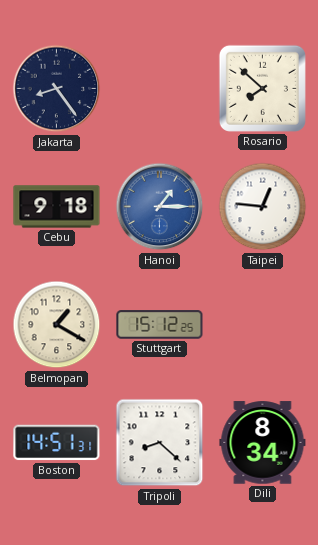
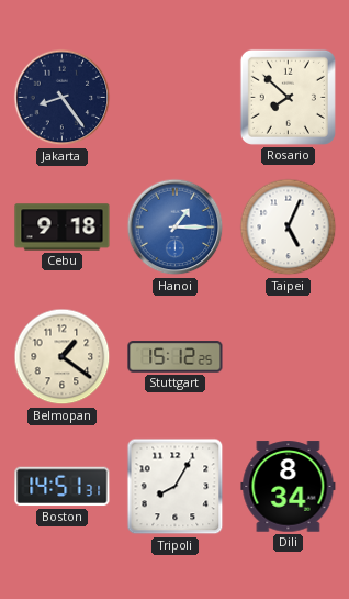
Taipei: 12:46 -> 5:04 (289, 228)
Belmopan: 1:20 -> 1:21 (63, 357)
Tripoli: 8:22 -> 8:05 (176, 487)
